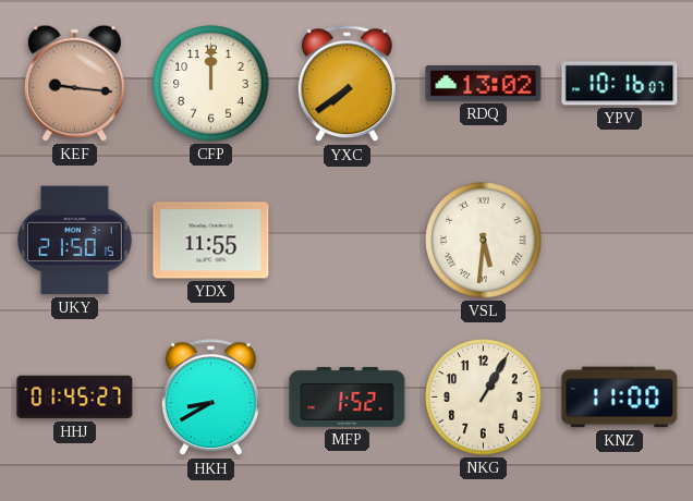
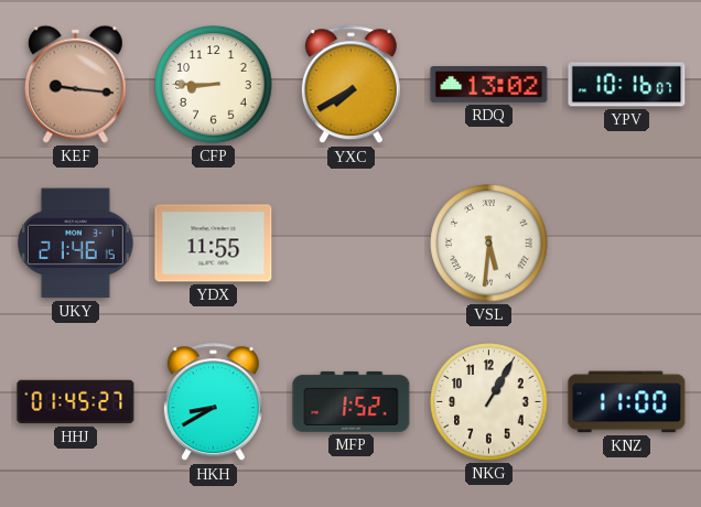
CFP: 12:00 -> 8:45 (214, 85)
YXC: 7:39 -> 7:40 (350, 85)
UKY: 21:50 -> 21:46 (75, 244)
